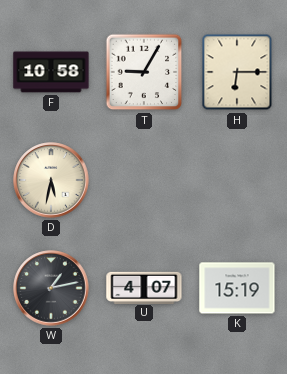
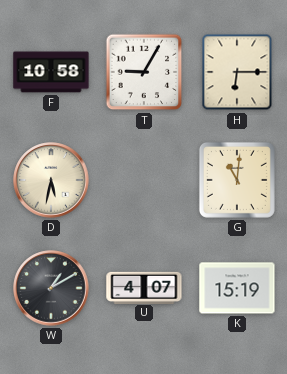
G: none -> 11:01 (237, 180)
W: 1:13 -> 1:10 (51, 288)
